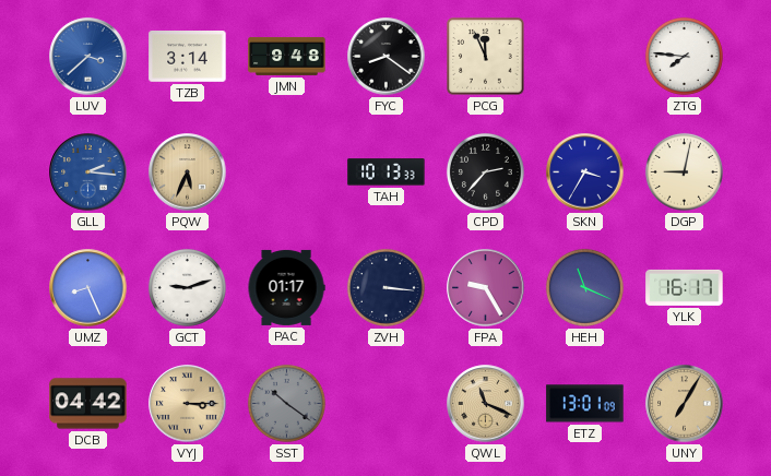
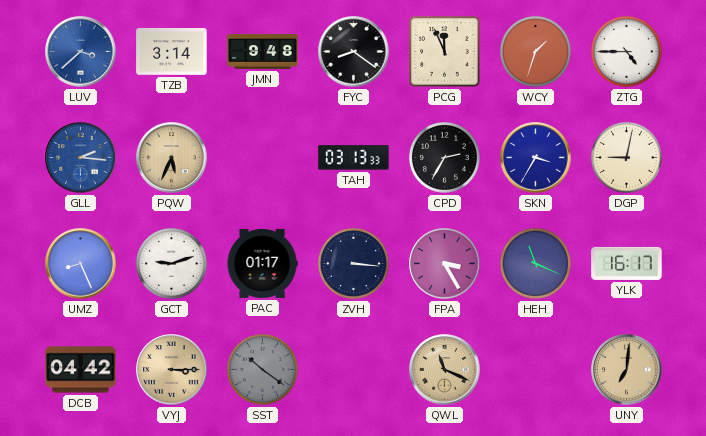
WCY: none -> 1:33 (535, 51)
ZTG: 7:46 -> 4:45 (626, 51)
TAH: 10:13 -> 03:13 (354, 158)
CPD: 2:37 -> 2:35 (444, 157)
FPA: 9:25 -> 3:25 (445, 264)
ETZ: 13:01 -> none (585, 404)
UNY: 7:05 -> 7:01 (627, 370)
